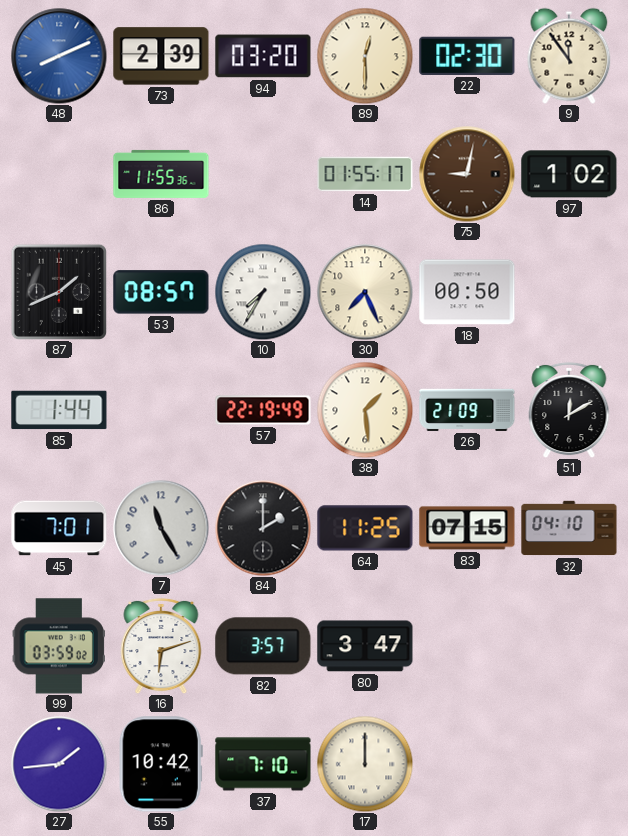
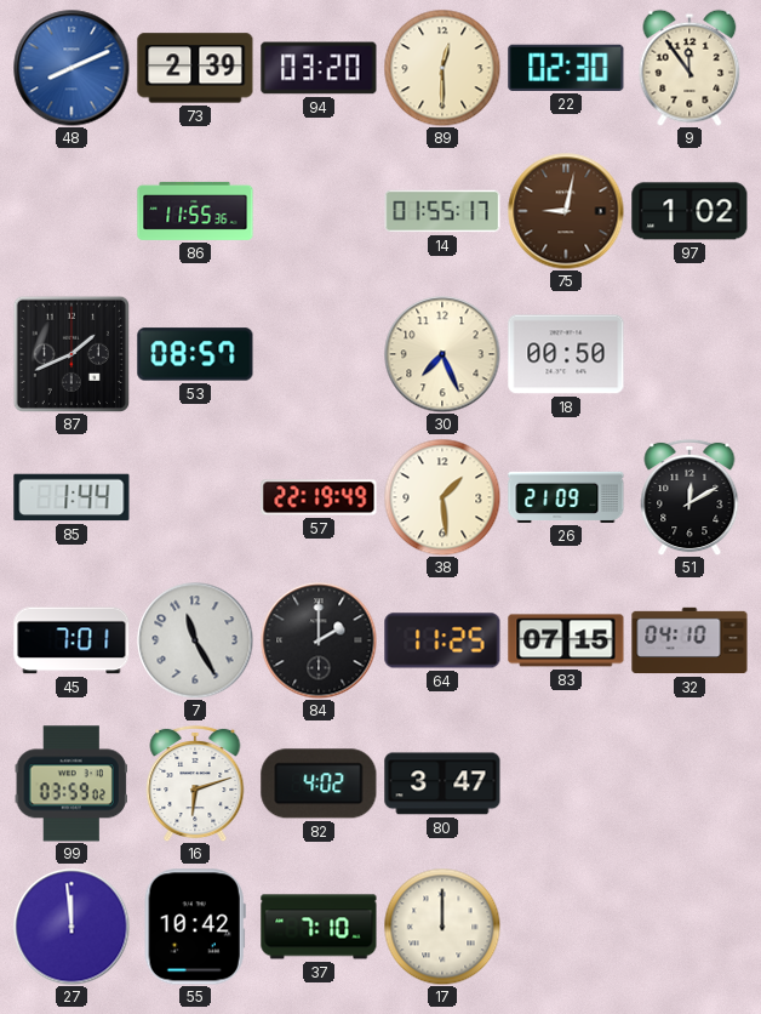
10: 7:35 -> none (263, 292)
82: 3:57 -> 4:02 (319, 784)
27: 1:44 -> 11:59 (71, 927)
